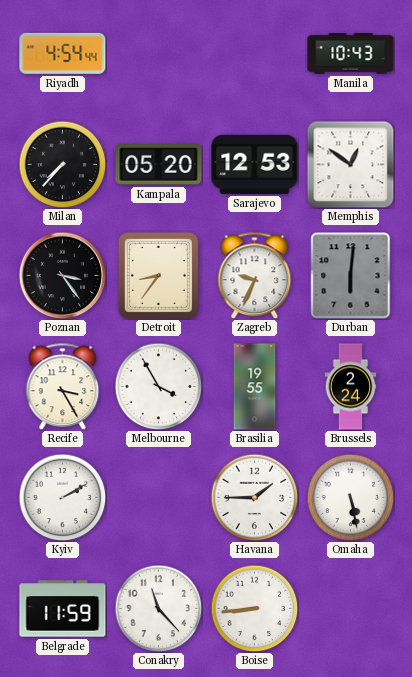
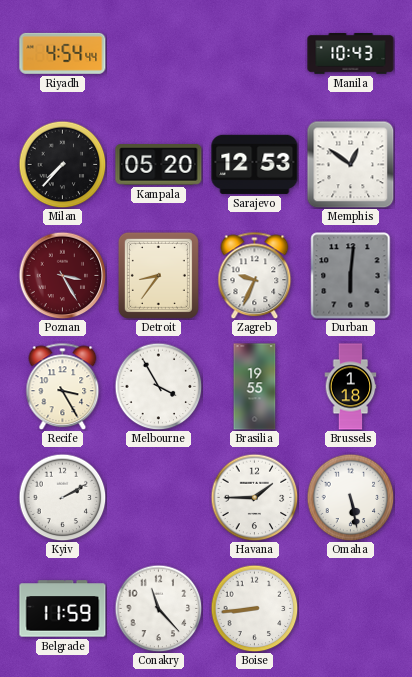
Poznan: 3:24 -> 3:25 (62, 275)
Poznan dial: black -> burgundy (62, 275)
Brussels: 2:24 -> 1:18 (351, 387)
